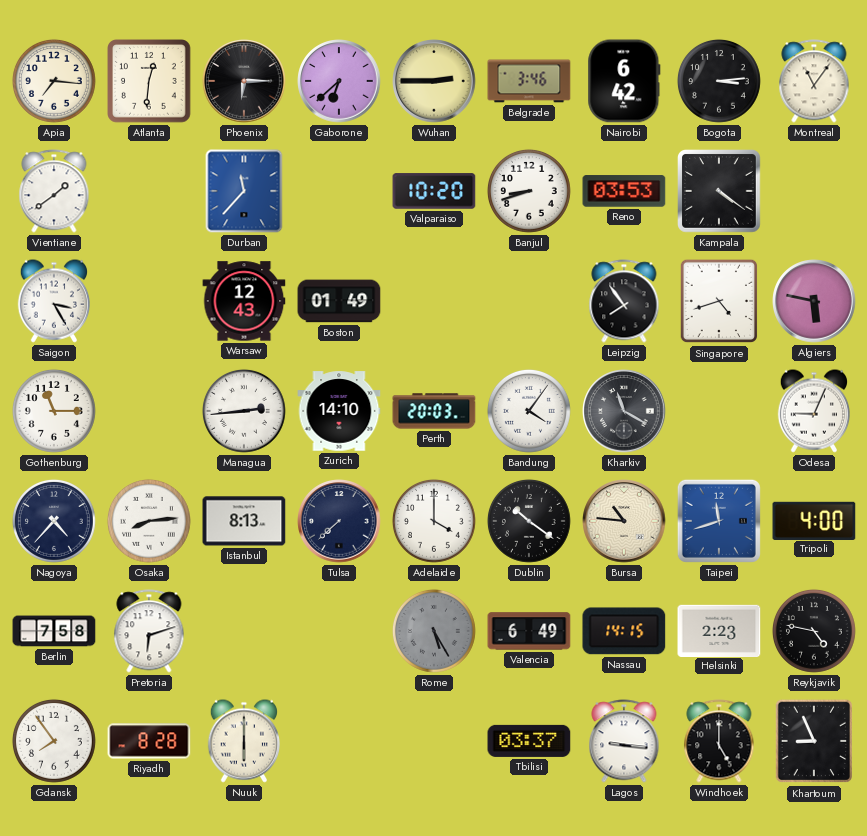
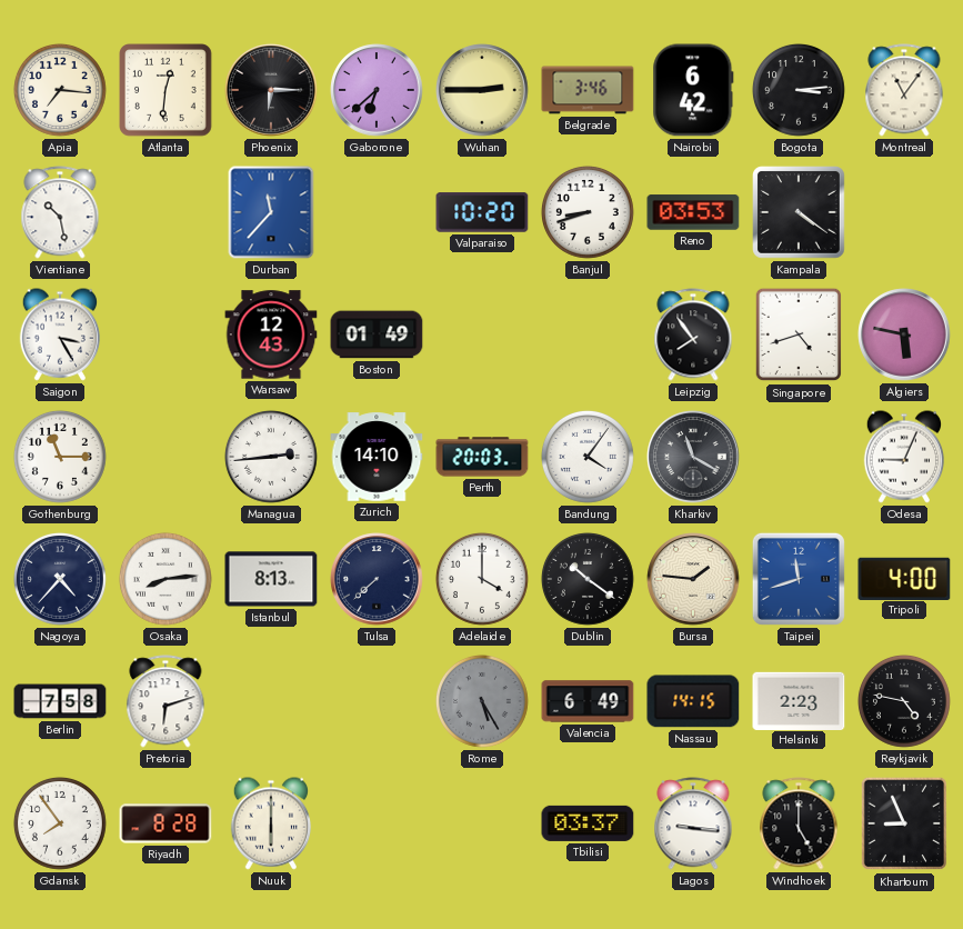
Vientiane: 1:39 -> 10:28 (60, 212)
Bursa: 10:46 -> 1:46 (693, 579)
